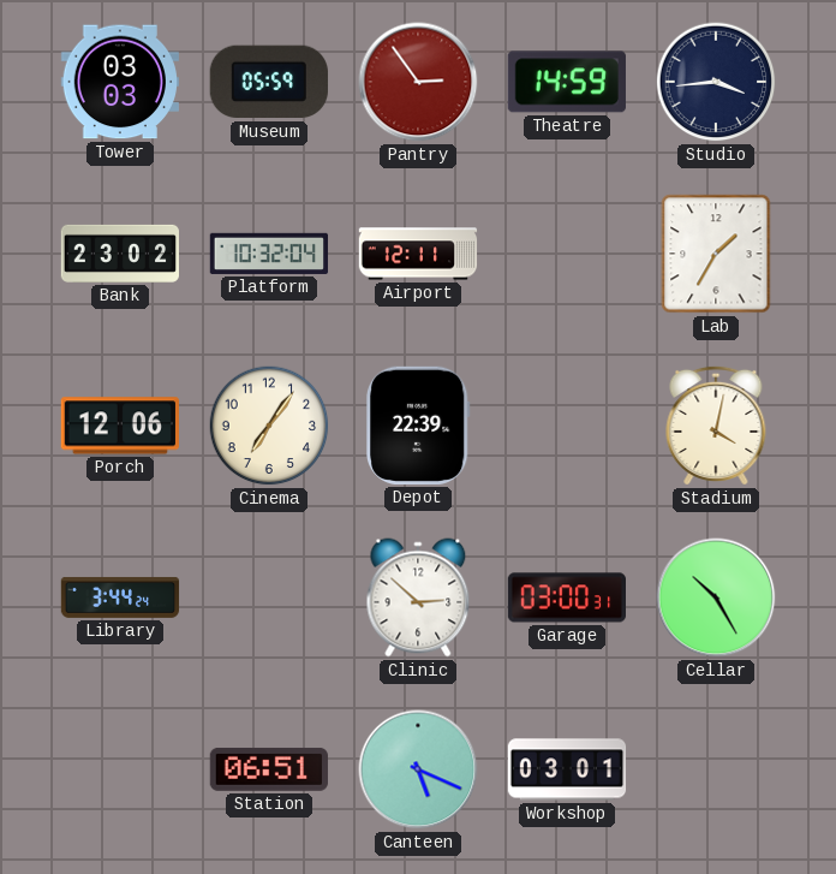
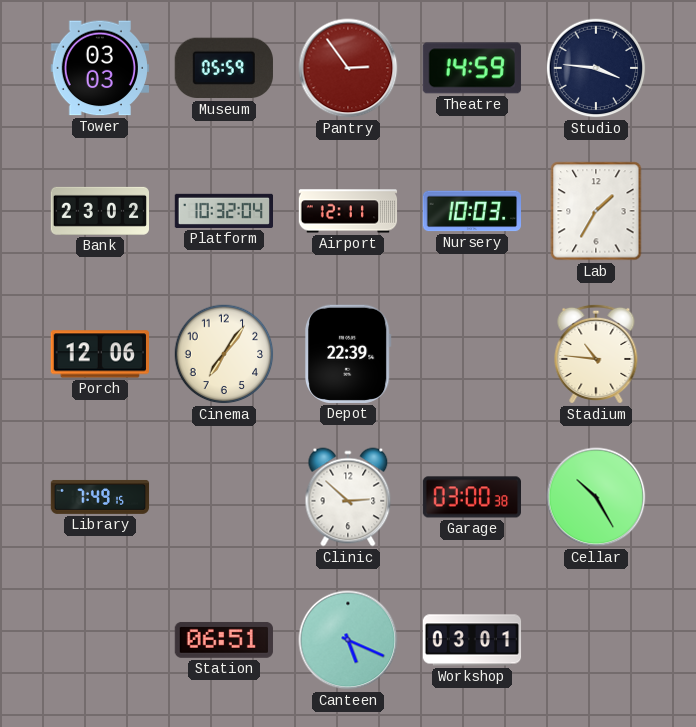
Studio: 3:44 -> 3:46 (596, 68)
Nursery: none -> 10:03 (471, 211)
Stadium: 4:02 -> 10:46 (596, 354)
Library: 3:44 -> 7:49 (100, 497)
Garage: 03:00:31 -> 03:00:38 (472, 497)
